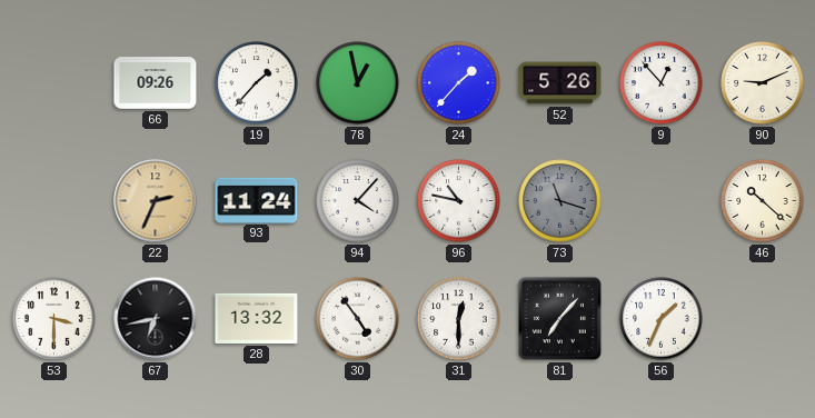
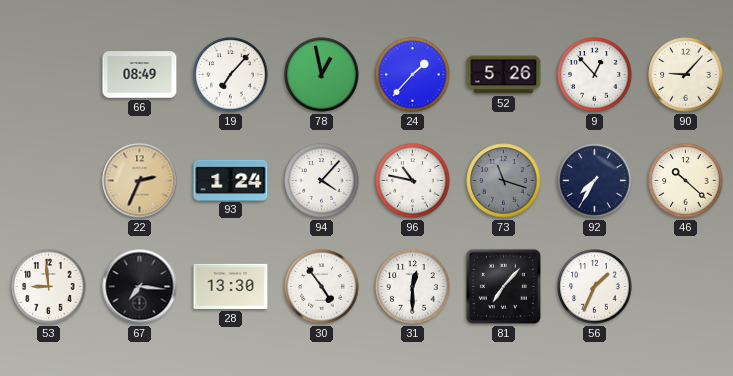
66: 09:26 -> 08:49 (140, 75)
19: 1:37 -> 7:07 (231, 75)
90: 9:11 -> 9:07 (686, 75)
93: 11:24 -> 1:24 (231, 180)
92: none -> 7:35 (595, 181)
53: 3:30 -> 8:59 (49, 287)
67: 6:43 -> 7:16 (140, 287)
28: 13:32 -> 13:30 (231, 286)
